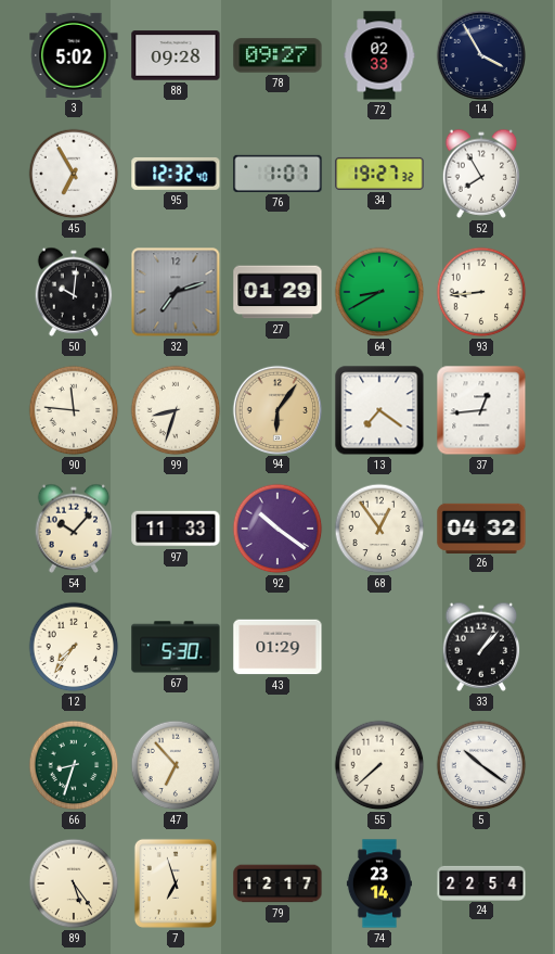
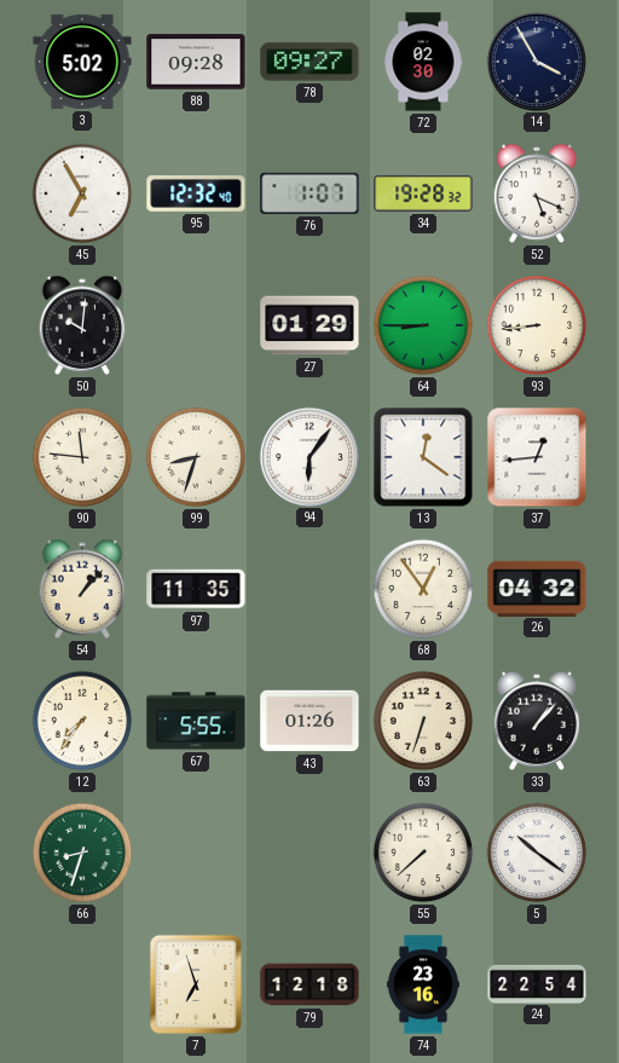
72: 02:33 -> 02:30 (423, 62)
34: 19:27 -> 19:28 (423, 193)
52: 7:55 -> 5:19 (537, 193)
32: 7:12 -> none (176, 292)
64: 8:40 -> 8:45 (423, 325)
94 dial: champagne -> white (308, 456)
13: 7:21 -> 12:21 (423, 457)
54: 10:07 -> 1:07 (82, 589)
97: 11:33 -> 11:35 (196, 589)
92: 10:21 -> none (277, 529)
67: 5:30 -> 5:55 (196, 721)
43: 01:29 -> 01:26 (309, 721)
63: none -> 6:33 (423, 721)
47: 6:53 -> none (176, 765)
89: 5:24 -> none (74, 883)
79: 12:17 -> 12:18 (309, 984)
74: 23:14 -> 23:16 (423, 984)
